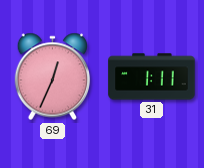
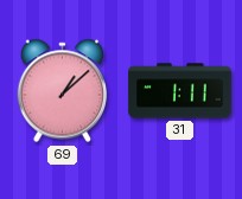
69: 12:34 -> 1:08 (63, 91)
